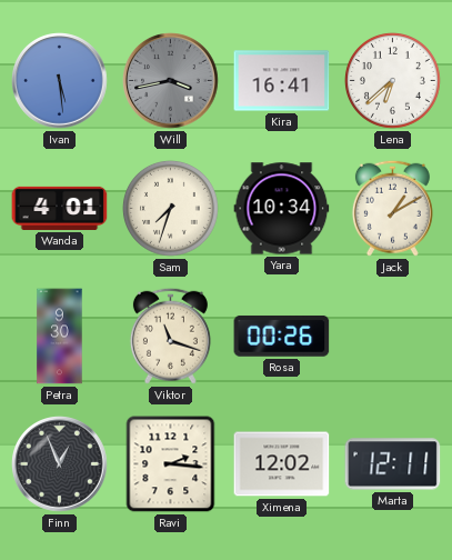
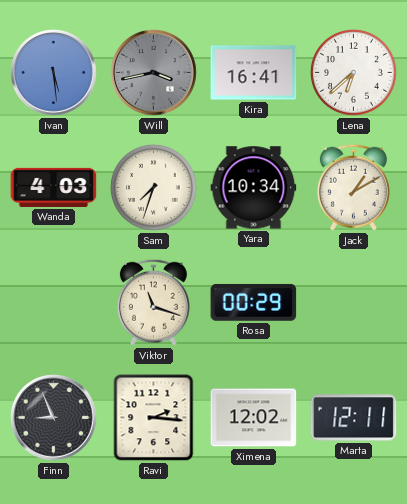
Wanda: 4:01 -> 4:03 (54, 187)
Petra: 9:30 -> none (60, 337)
Rosa: 00:26 -> 00:29 (254, 303)
Finn: 12:56 -> 8:56 (54, 418)
